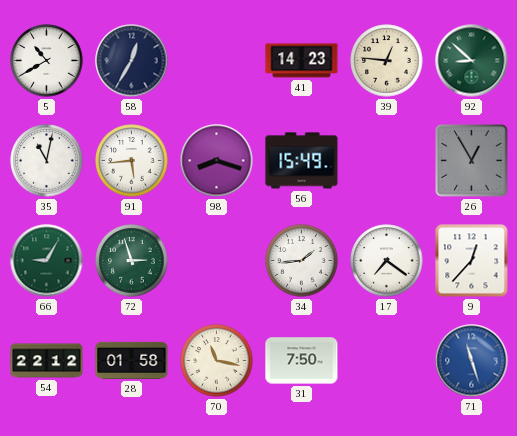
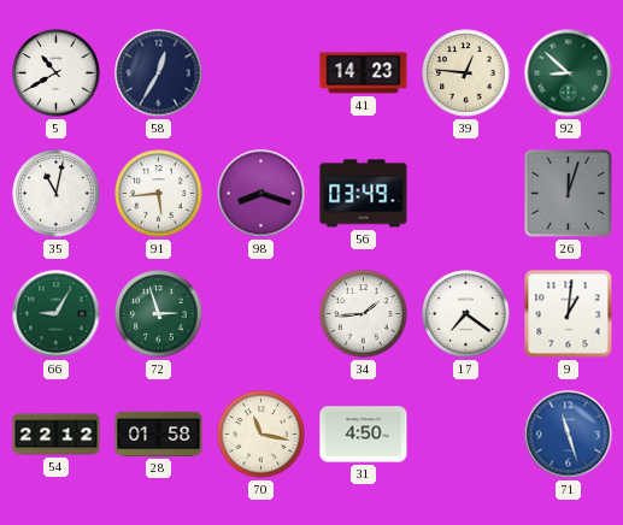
56: 15:49 -> 03:49 (364, 194)
26: 12:55 -> 12:03 (569, 194)
9: 12:37 -> 1:01 (569, 314)
31: 7:50 -> 4:50 (364, 435)
